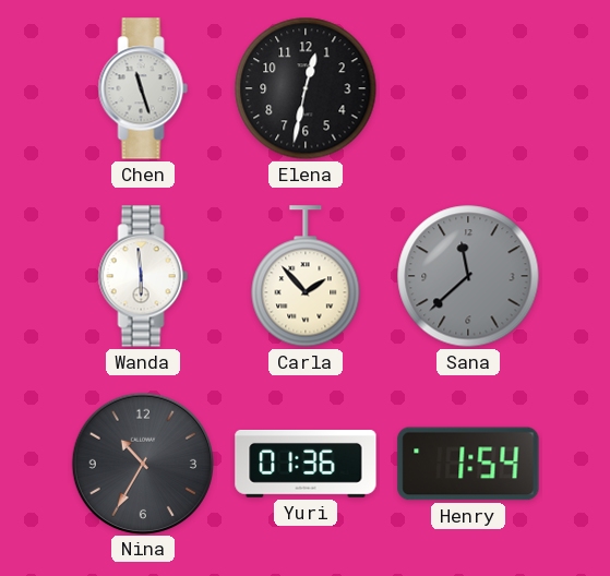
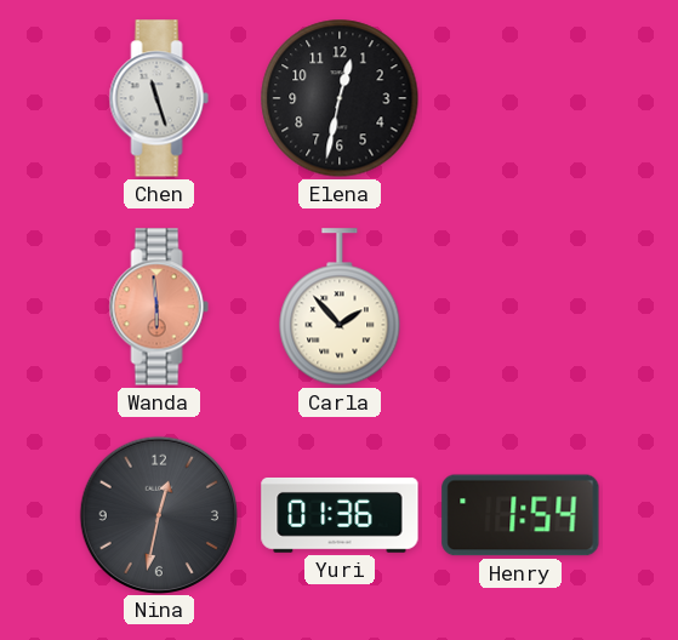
Wanda dial: white -> salmon (159, 307)
Sana: 11:38 -> none (468, 276)
Nina: 10:35 -> 12:32 (158, 514)
